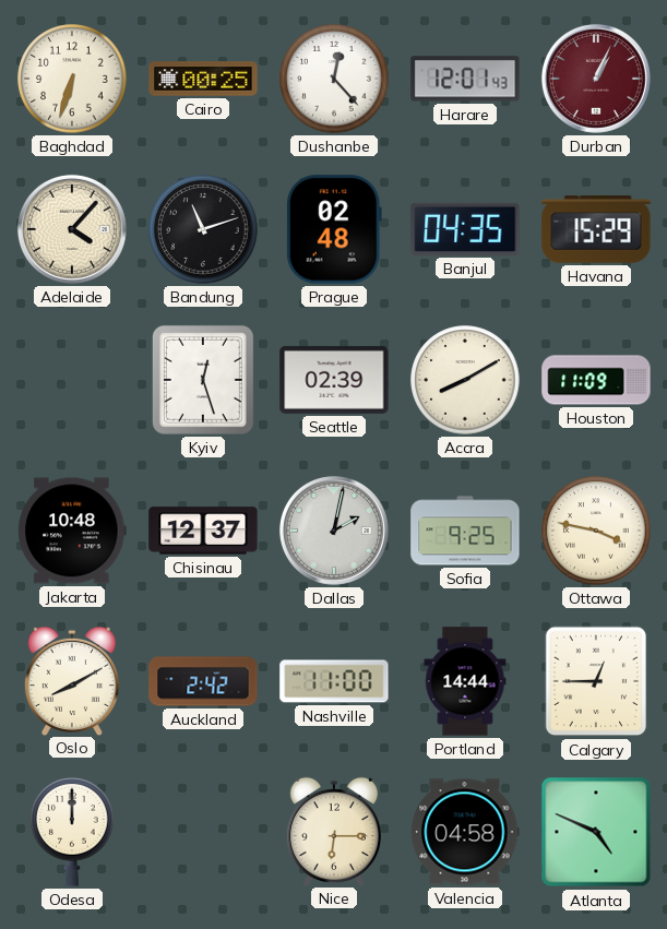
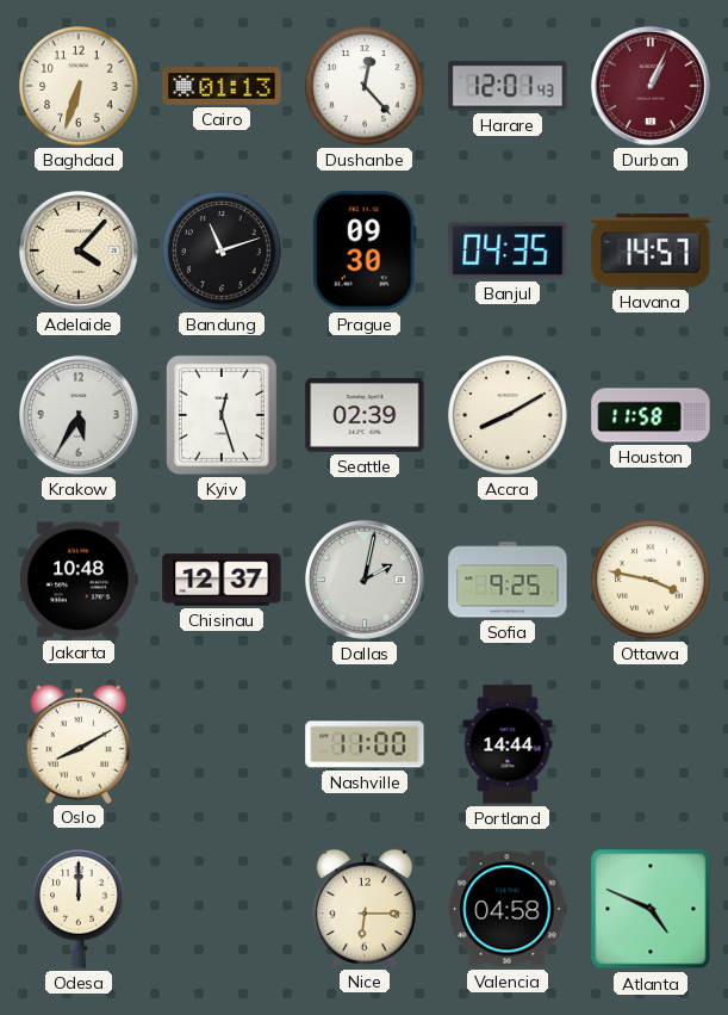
Cairo: 00:25 -> 01:13 (222, 86)
Prague: 02:48 -> 09:30 (365, 250)
Havana: 15:29 -> 14:57 (651, 250)
Krakow: none -> 5:35 (79, 415)
Houston: 11:09 -> 11:58 (651, 415)
Auckland: 2:42 -> none (203, 681)
Calgary: 12:45 -> none (596, 681)
